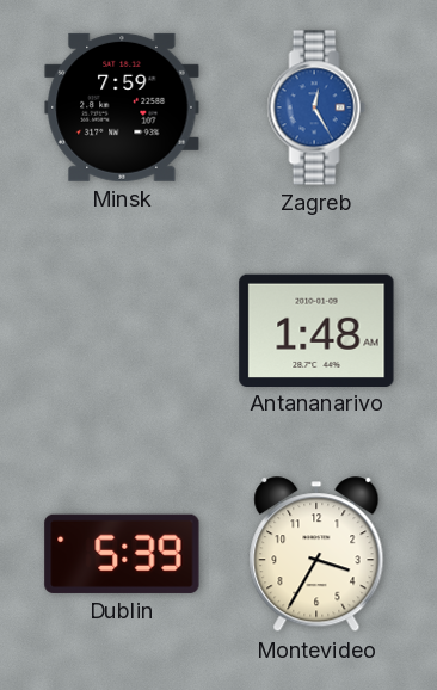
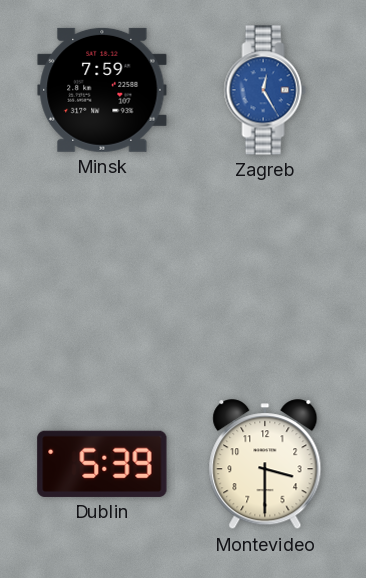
Antananarivo: 1:48 -> none (316, 329)
Montevideo: 3:35 -> 3:30 (265, 465)
